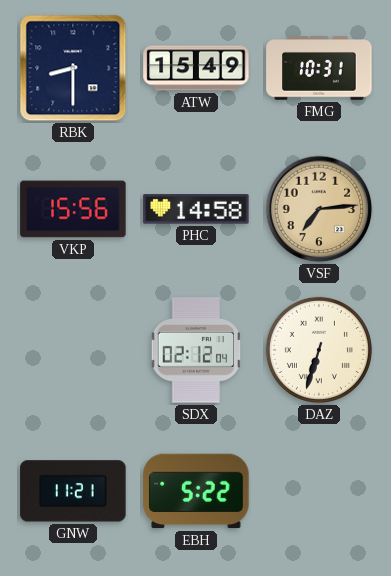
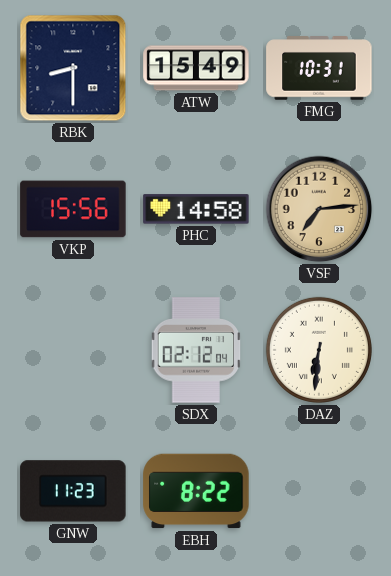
DAZ: 6:33 -> 6:31 (319, 350)
GNW: 11:21 -> 11:23 (73, 491)
EBH: 5:22 -> 8:22 (196, 491)
